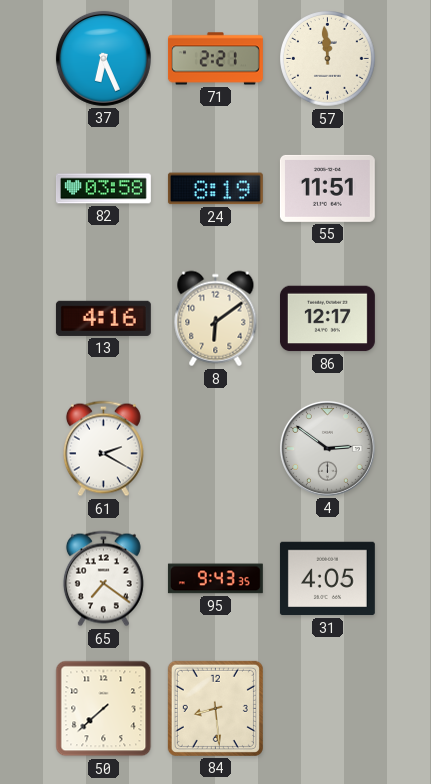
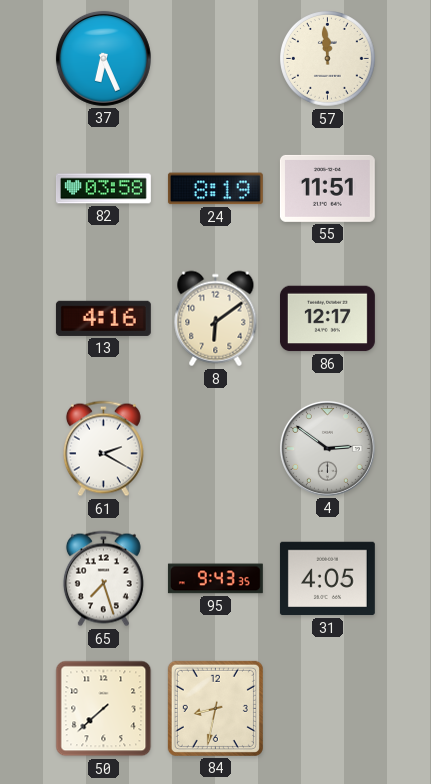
71: 2:21 -> none (215, 59)
65: 7:21 -> 7:27 (103, 579)
84: 8:29 -> 8:32 (215, 708)
